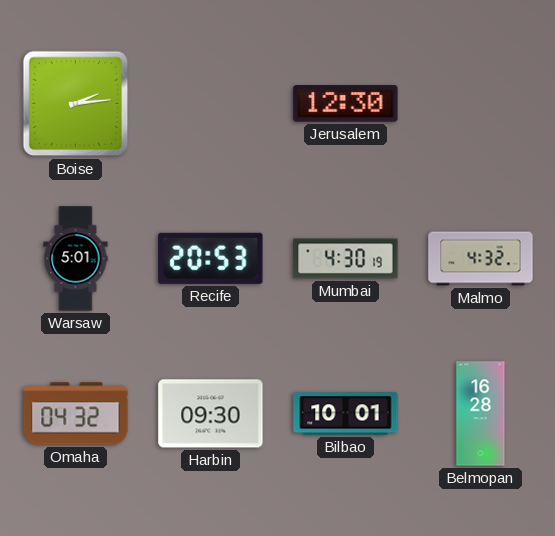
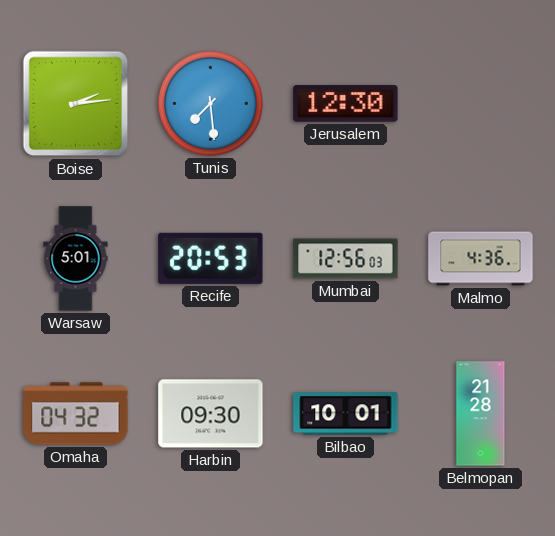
Tunis: none -> 7:29 (210, 103)
Mumbai: 4:30 -> 12:56 (346, 259)
Malmo: 4:32 -> 4:36 (481, 259)
Belmopan: 16:28 -> 21:28 (481, 414)
